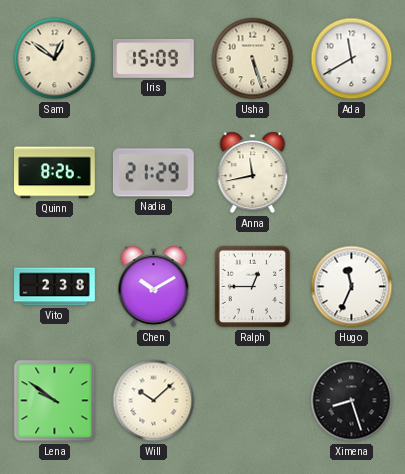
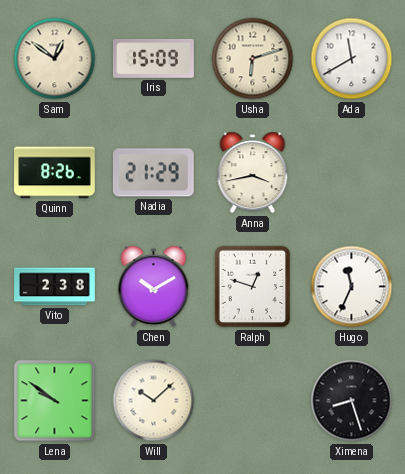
Usha: 5:27 -> 6:12 (253, 59)
Anna: 11:43 -> 3:43 (253, 173)
Ralph: 12:45 -> 12:48 (253, 287)
